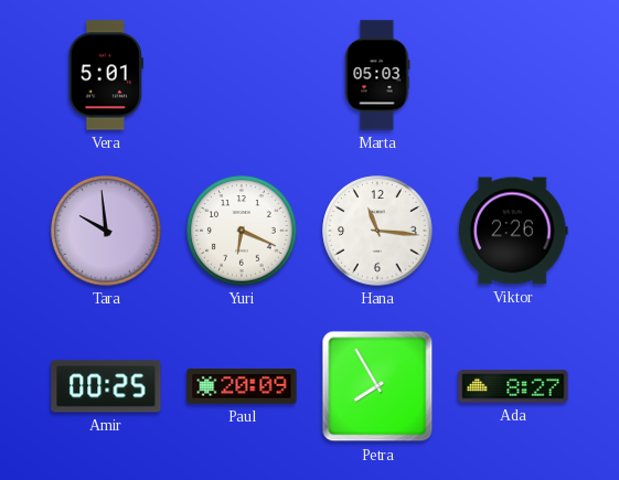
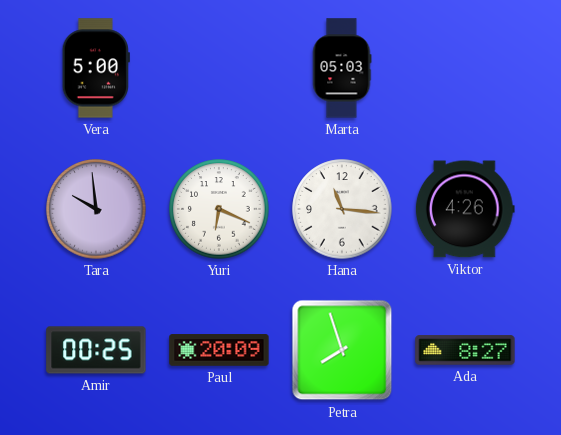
Vera: 5:01 -> 5:00 (96, 68)
Viktor: 2:26 -> 4:26 (465, 209)
Petra: 7:55 -> 7:57 (342, 350)
